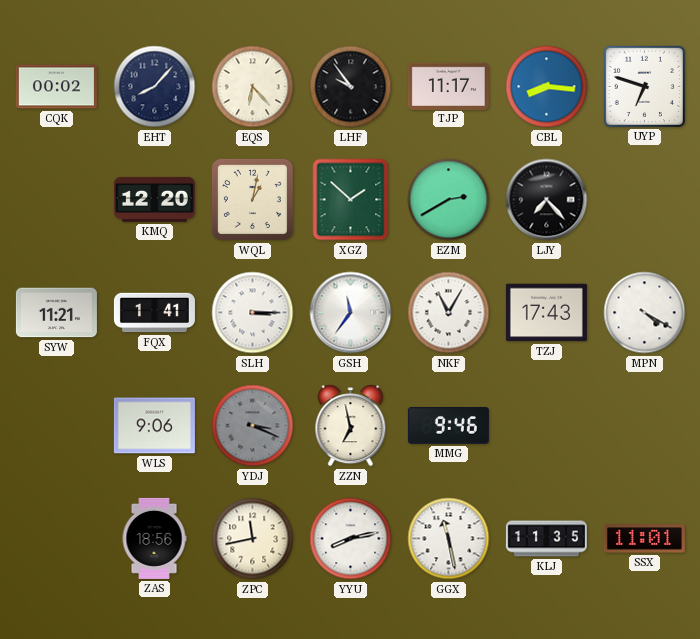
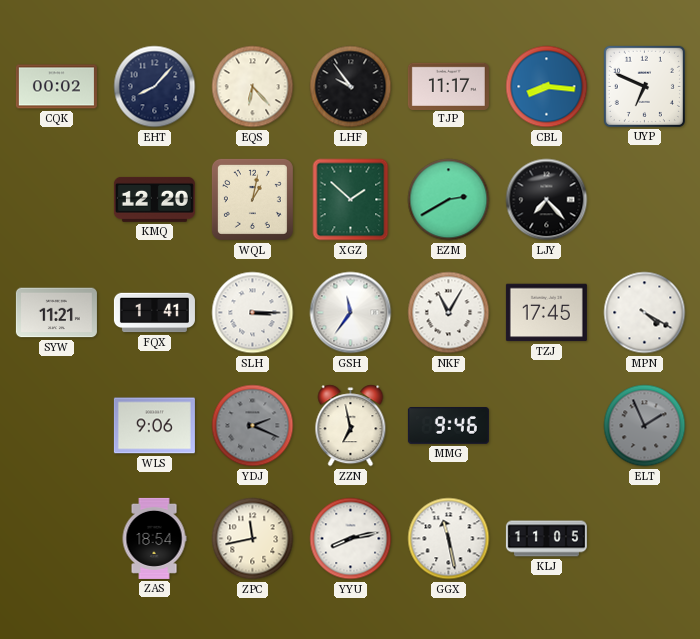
UYP: 6:48 -> 6:49 (644, 86)
TZJ: 17:43 -> 17:45 (546, 313)
YDJ: 3:19 -> 2:19 (253, 426)
ELT: none -> 1:56 (645, 426)
ZAS: 18:56 -> 18:54 (154, 538)
KLJ: 11:35 -> 11:05 (546, 539)
SSX: 11:01 -> none (644, 539)
